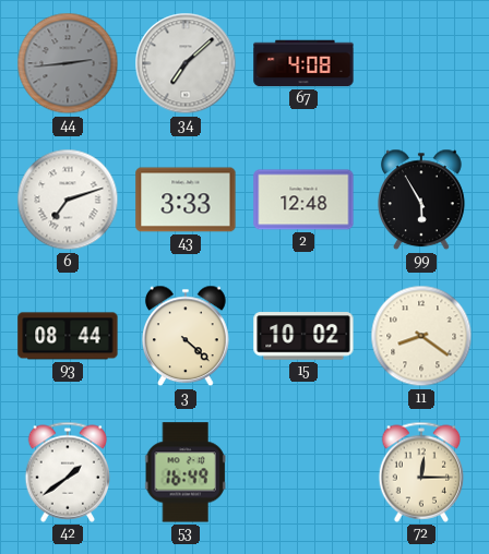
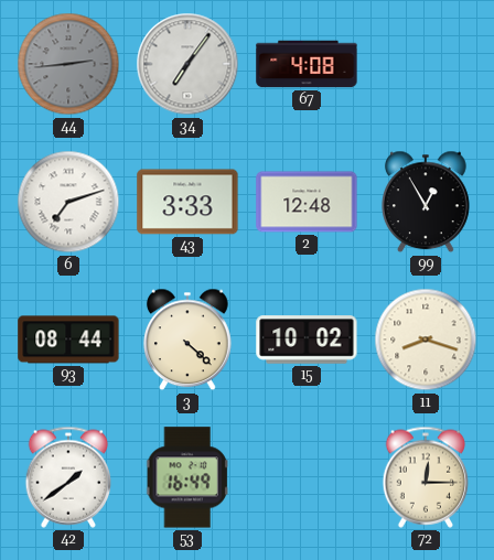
34: 7:08 -> 7:06 (187, 64)
99: 5:55 -> 12:55 (427, 202)
11: 8:21 -> 8:18 (426, 340)
